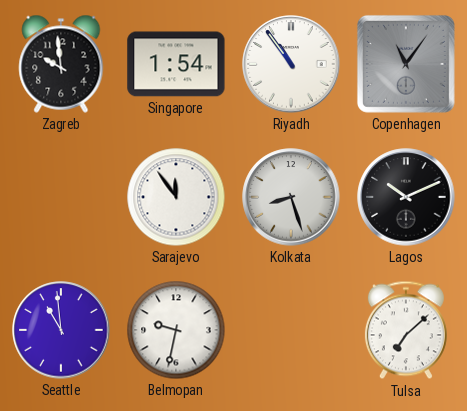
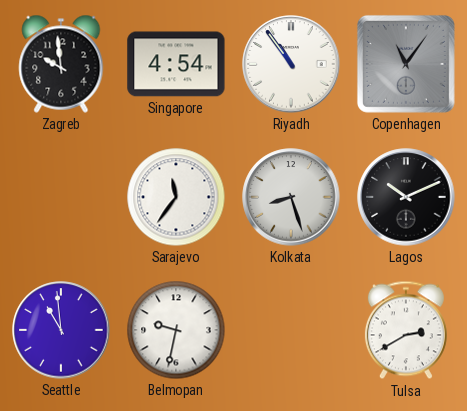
Singapore: 1:54 -> 4:54 (176, 64)
Sarajevo: 11:54 -> 11:36 (176, 197)
Tulsa: 7:08 -> 2:40 (406, 330)
